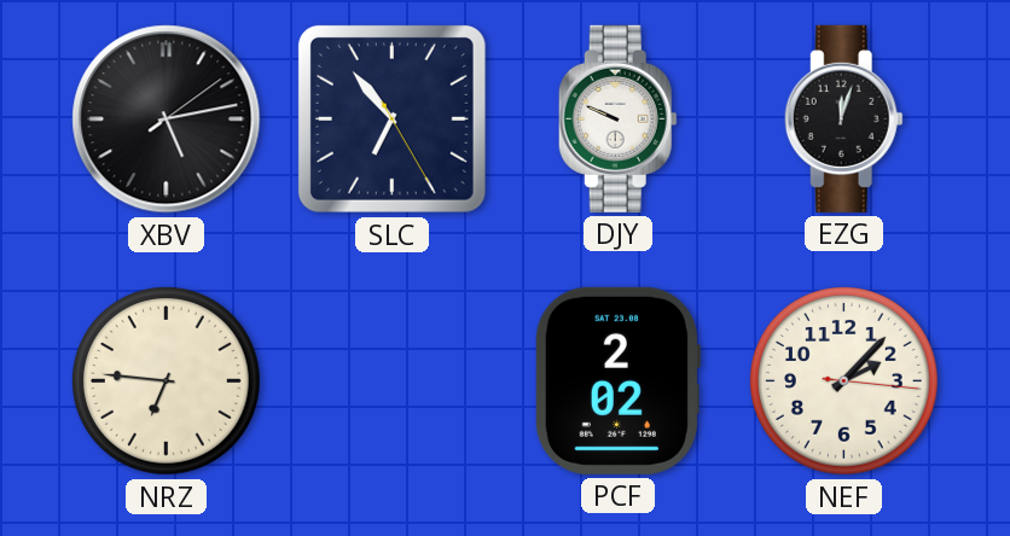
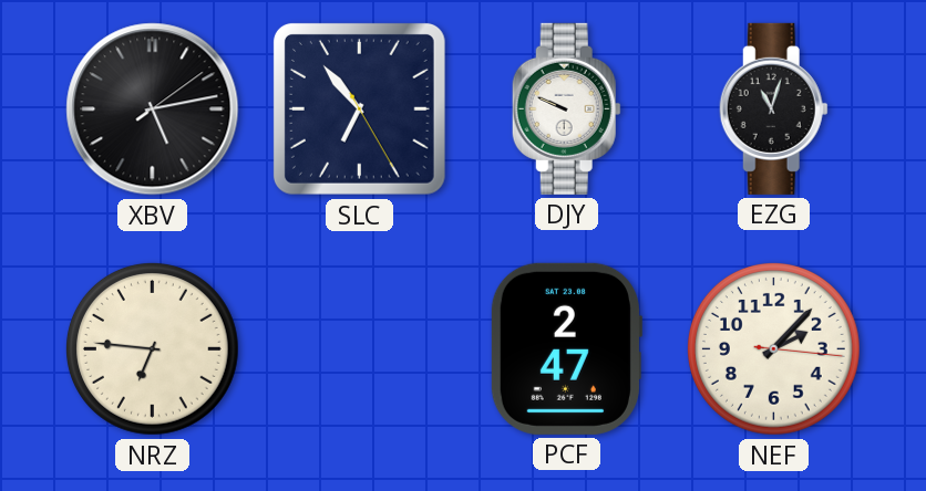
EZG: 12:03 -> 11:03 (773, 108)
PCF: 2:02 -> 2:47 (566, 348)
